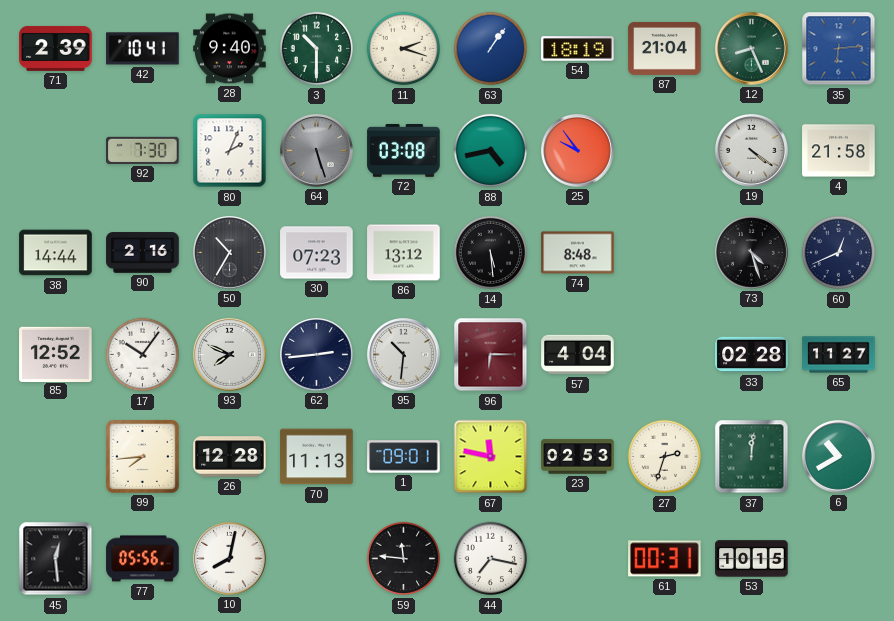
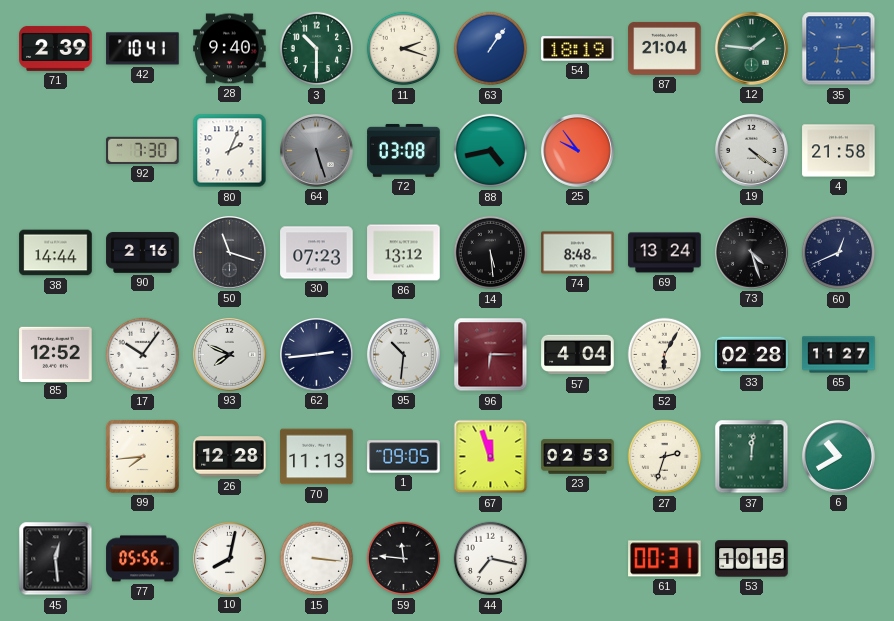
12: 8:26 -> 1:46 (752, 49)
50: 10:35 -> 11:18 (230, 253)
69: none -> 13:24 (665, 253)
52: none -> 6:05 (665, 355)
1: 09:01 -> 09:05 (404, 457)
67: 11:47 -> 11:57 (491, 457)
15: none -> 3:16 (317, 559)
